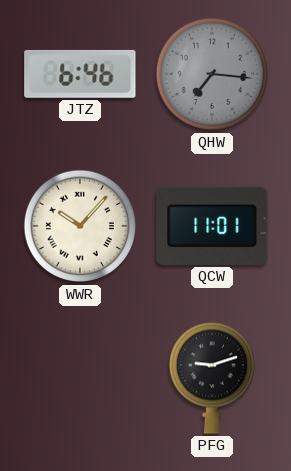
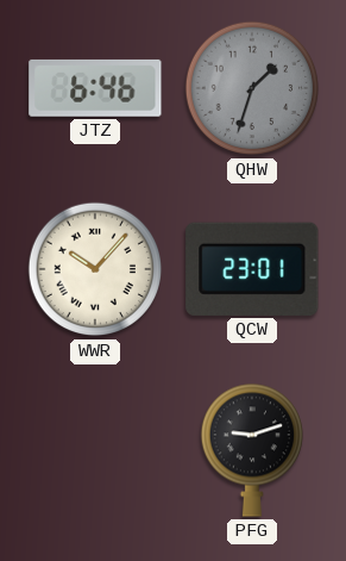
QHW: 7:16 -> 1:33 (252, 88)
QCW: 11:01 -> 23:01 (252, 269)
